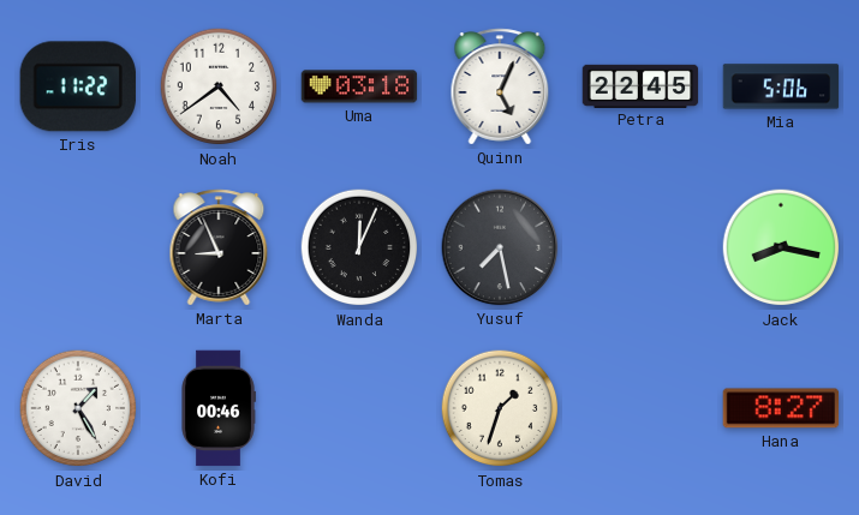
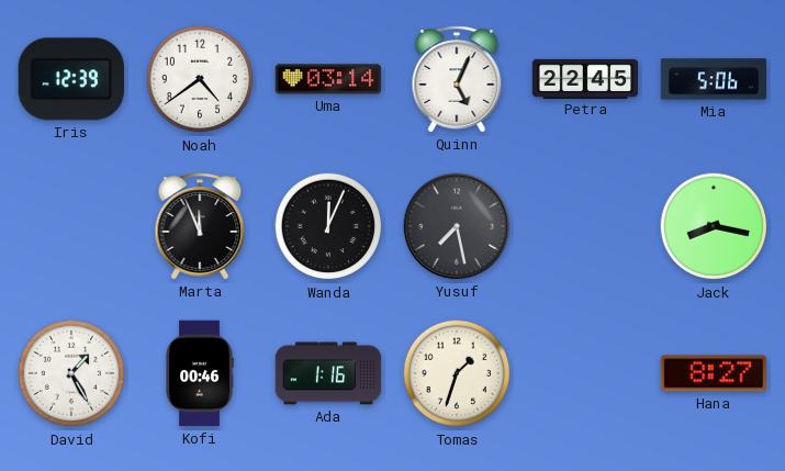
Iris: 11:22 -> 12:39 (71, 79)
Uma: 03:18 -> 03:14 (328, 79)
Marta: 8:56 -> 11:56 (200, 226)
Ada: none -> 1:16 (328, 373)
